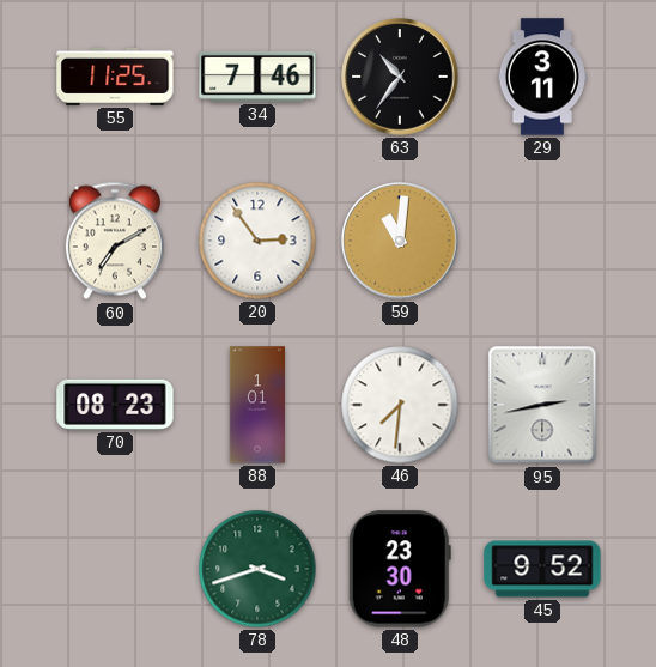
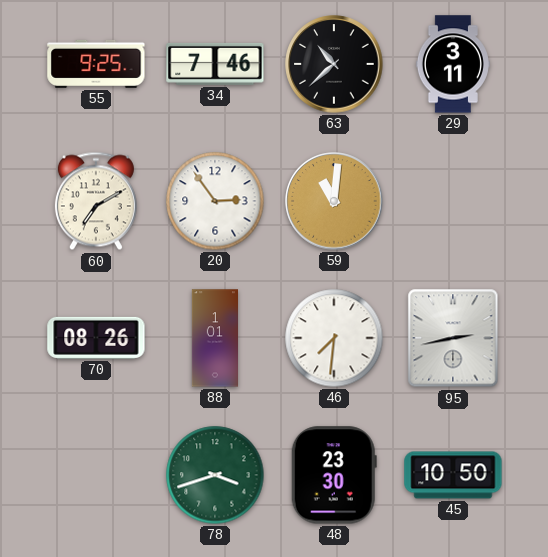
55: 11:25 -> 9:25 (96, 64)
63: 10:36 -> 10:38 (334, 64)
70: 08:23 -> 08:26 (96, 338)
45: 9:52 -> 10:50 (453, 475)
